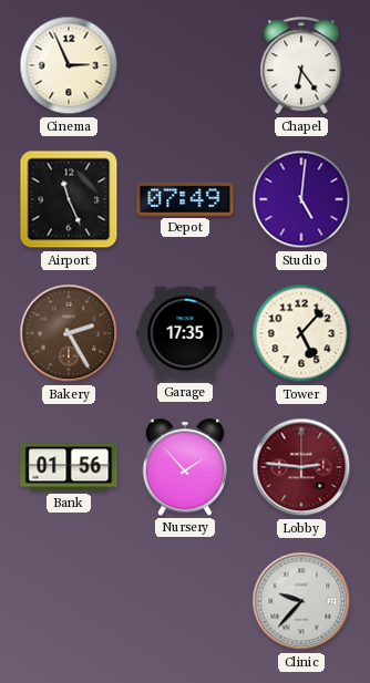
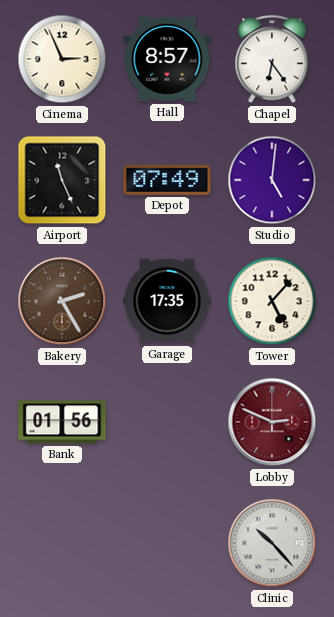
Hall: none -> 8:57 (167, 59)
Nursery: 1:53 -> none (185, 467)
Lobby: 2:46 -> 2:49 (272, 422)
Clinic: 9:37 -> 10:23 (272, 543)
